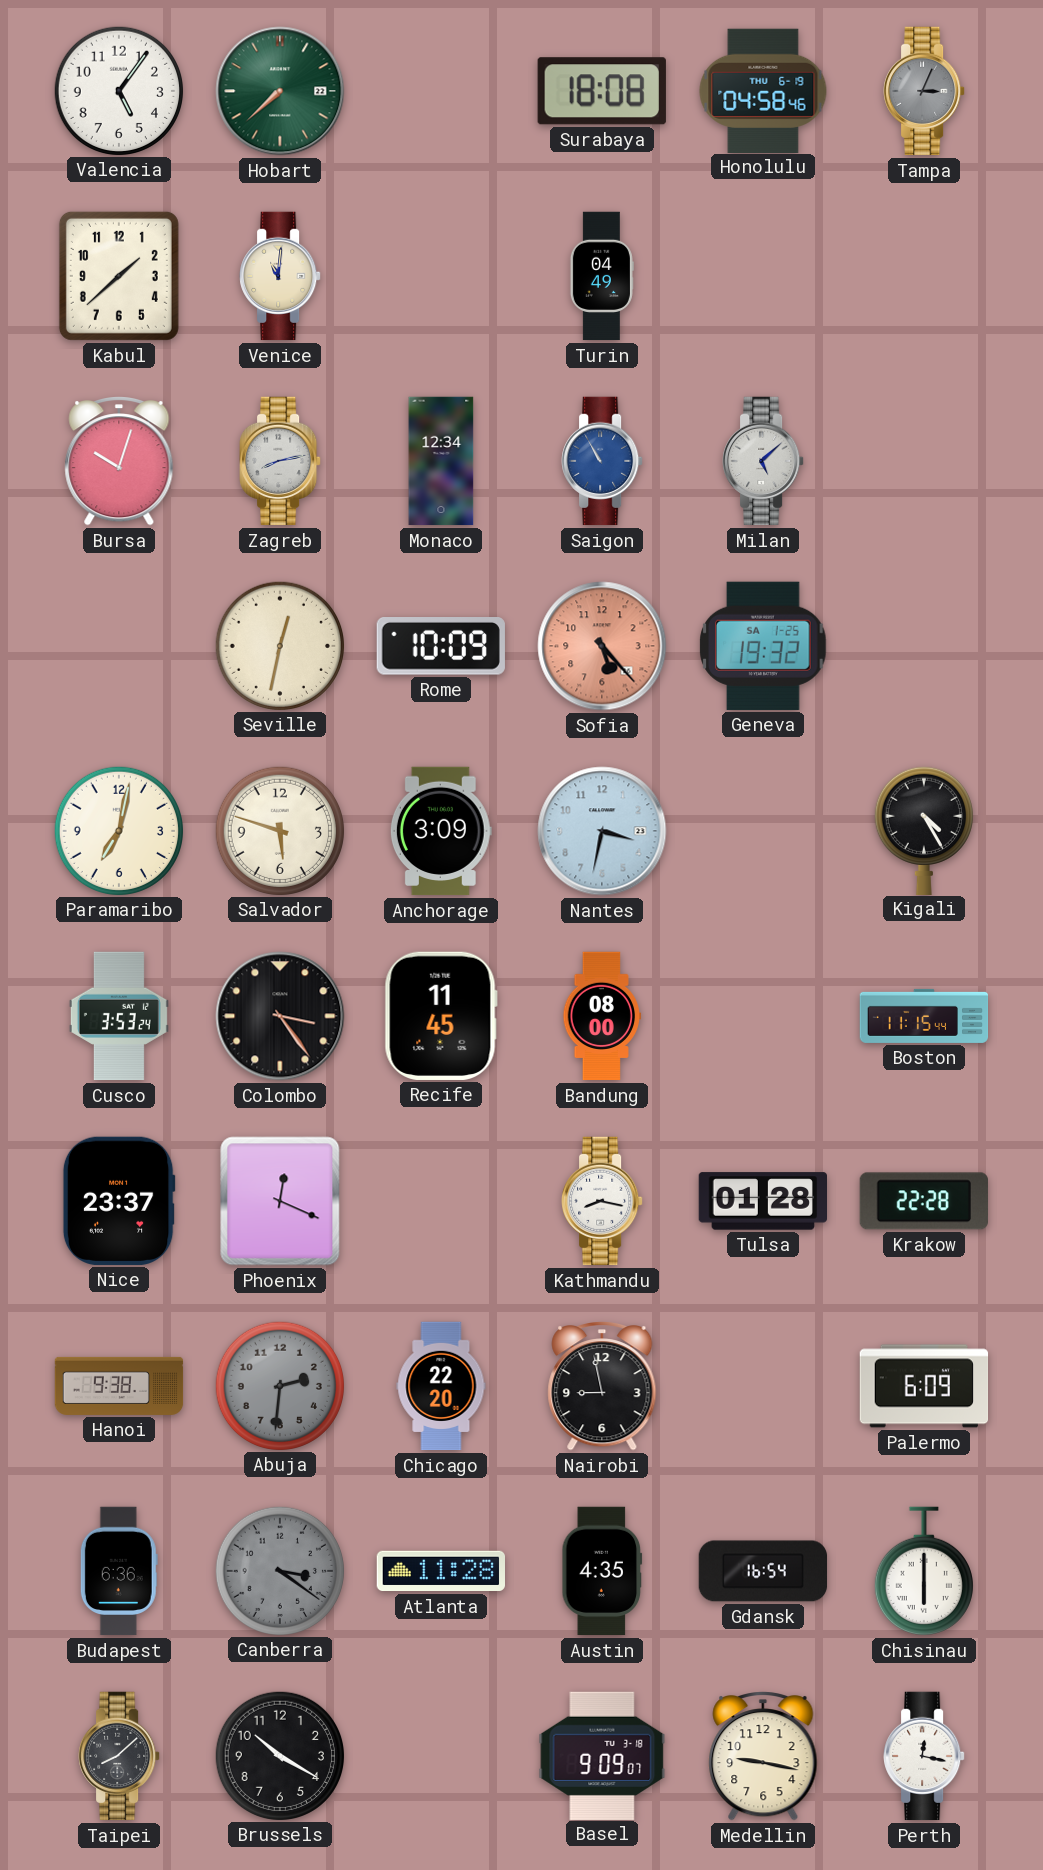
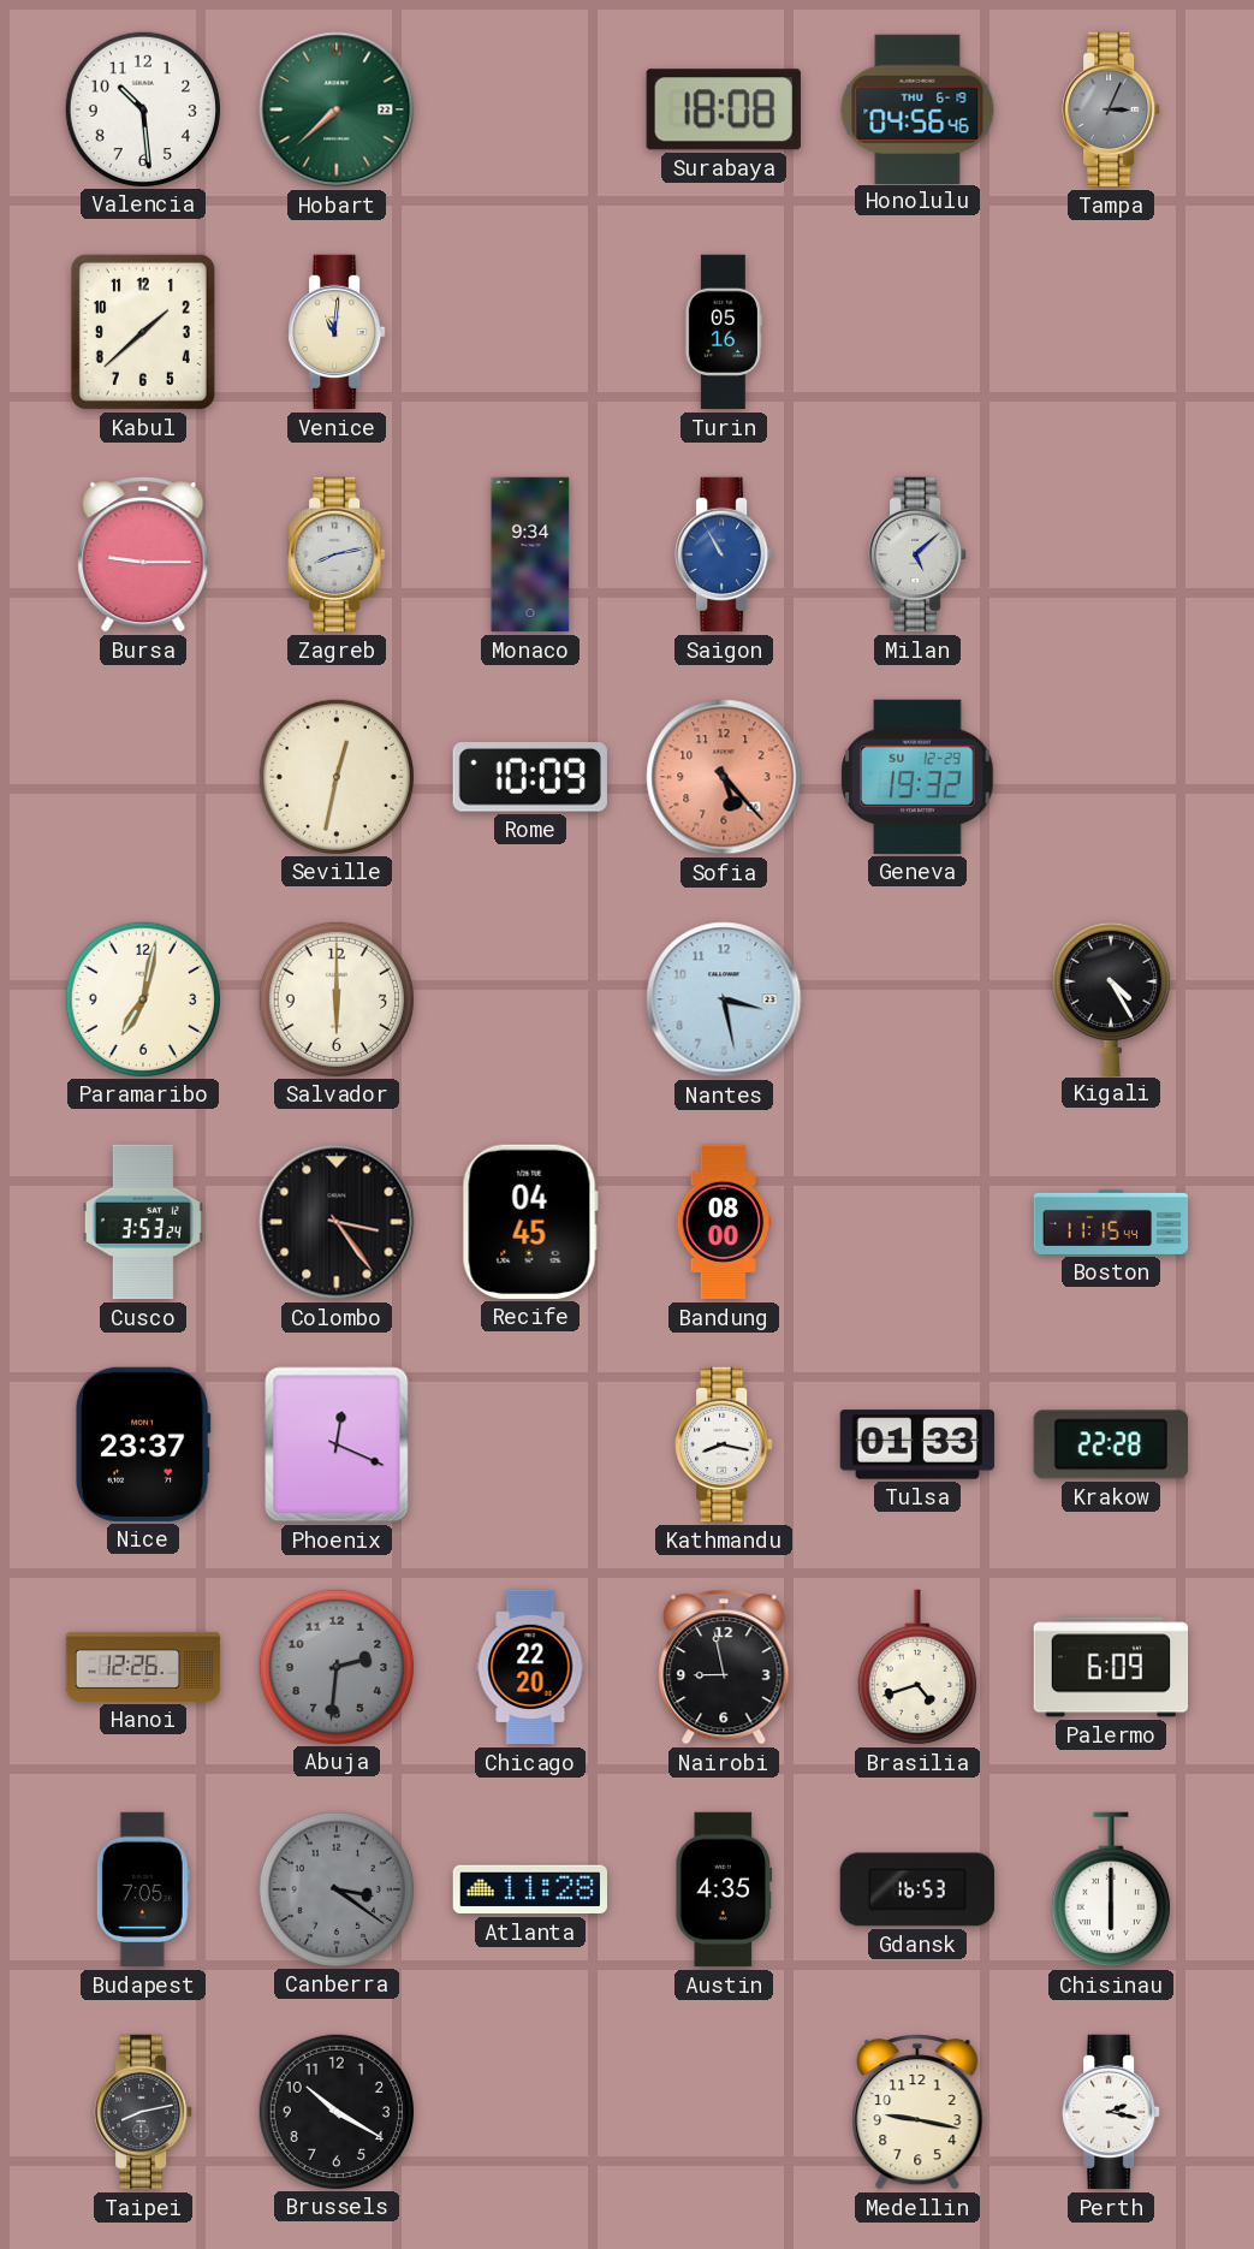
Valencia: 5:06 -> 10:29 (142, 108)
Honolulu: 04:58 -> 04:56 (917, 108)
Turin: 04:49 -> 05:16 (724, 332)
Bursa: 10:03 -> 9:15 (143, 556)
Monaco: 12:34 -> 9:34 (530, 554)
Geneva date: SA 1-25 -> SU 12-29 (917, 777)
Salvador: 5:48 -> 6:00 (335, 998)
Anchorage: 3:09 -> none (441, 831)
Nantes: 3:32 -> 3:28 (724, 999)
Recife: 11:45 -> 04:45 (530, 1222)
Tulsa: 01:28 -> 01:33 (916, 1444)
Hanoi: 9:38 -> 12:26 (143, 1667)
Brasilia: none -> 4:42 (917, 1667)
Budapest: 6:36 -> 7:05 (143, 1889)
Gdansk: 16:54 -> 16:53 (917, 1889)
Taipei: 8:08 -> 8:13 (143, 2112)
Basel: 9:09 -> none (602, 1755)
Perth: 12:17 -> 2:17 (1111, 2112)
